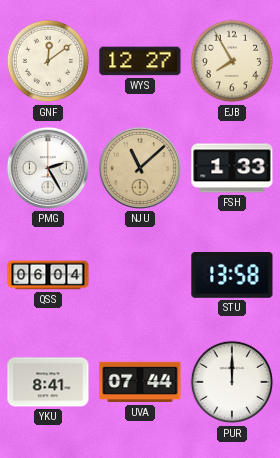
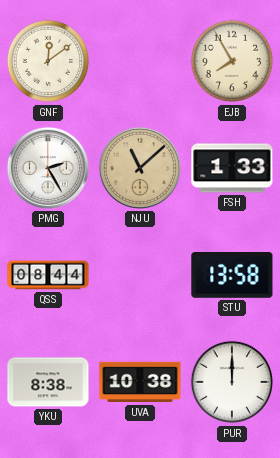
WYS: 12:27 -> none (140, 61)
QSS: 06:04 -> 08:44 (48, 275)
YKU: 8:41 -> 8:38 (48, 382)
UVA: 07:44 -> 10:38 (140, 382)
